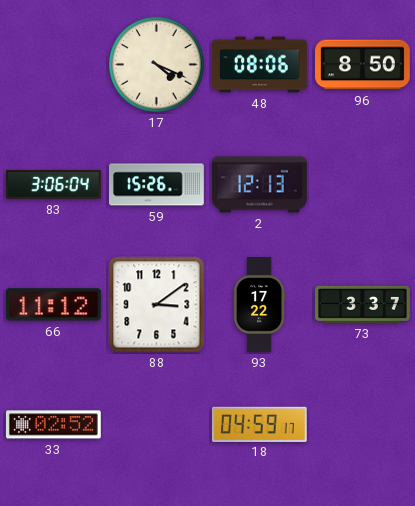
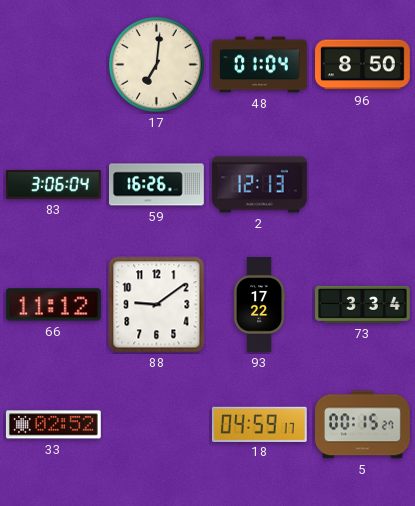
17: 4:19 -> 7:01 (157, 65)
48: 08:06 -> 01:04 (260, 65)
59: 15:26 -> 16:26 (157, 185)
88: 3:09 -> 9:09 (157, 305)
73: 3:37 -> 3:34 (363, 304)
5: none -> 00:15 (363, 425)
